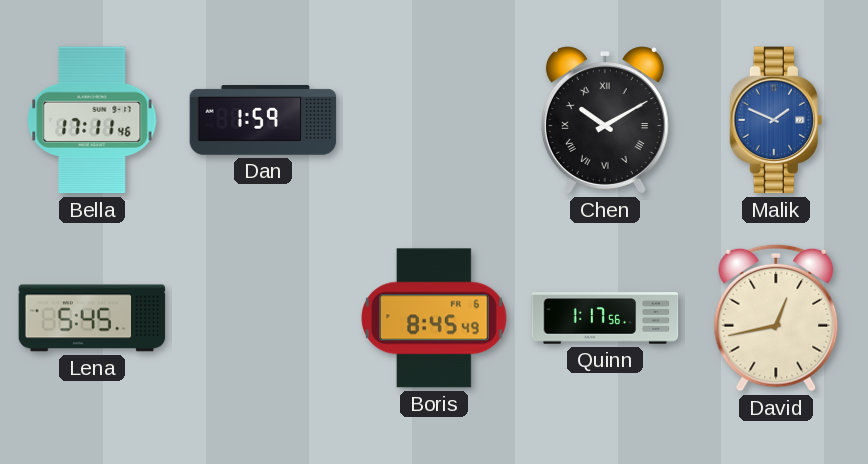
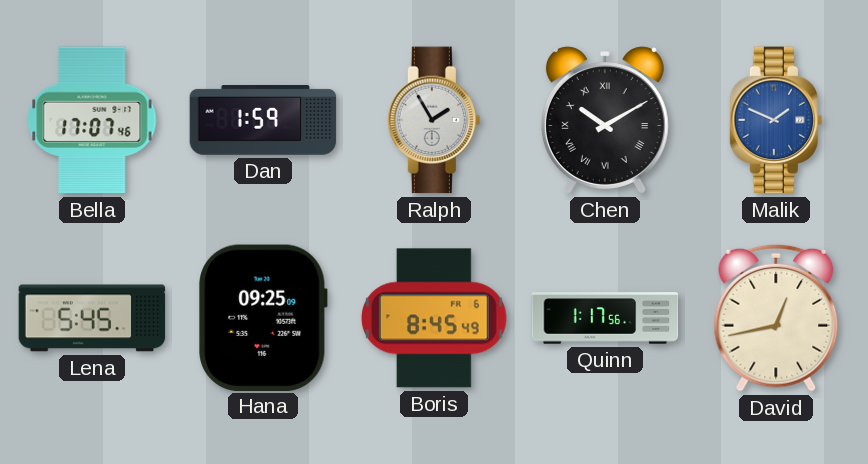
Bella: 17:11 -> 17:07 (92, 120)
Ralph: none -> 1:55 (433, 120)
Hana: none -> 09:25 (263, 317)
